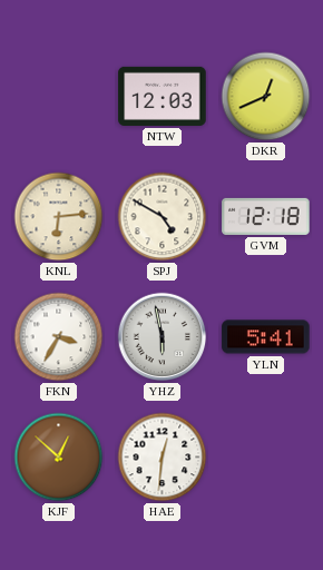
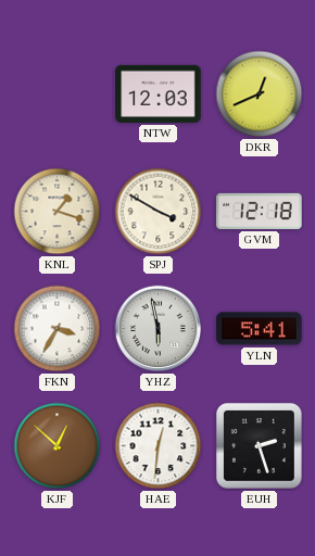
KNL: 6:14 -> 1:18 (58, 212)
SPJ: 4:50 -> 3:50 (159, 212)
EUH: none -> 2:27 (260, 446)
